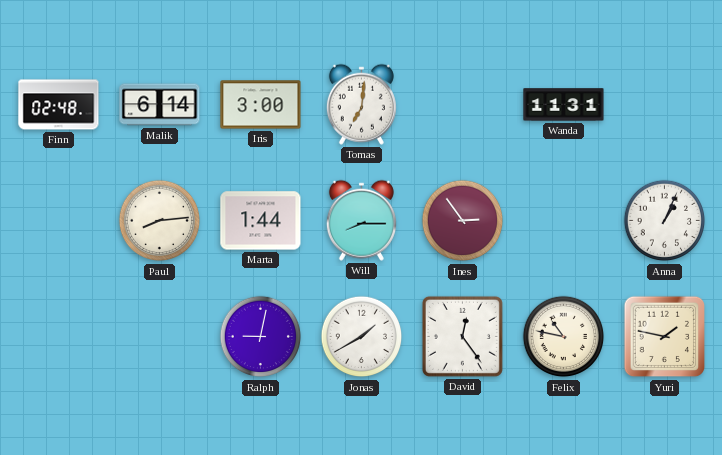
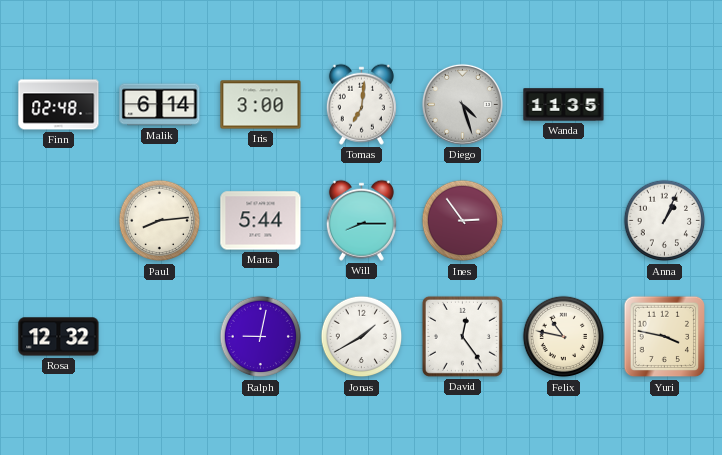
Diego: none -> 4:27 (462, 104)
Wanda: 11:31 -> 11:35 (564, 105)
Marta: 1:44 -> 5:44 (261, 221)
Rosa: none -> 12:32 (59, 337)
Yuri: 1:47 -> 3:47 (665, 337)
